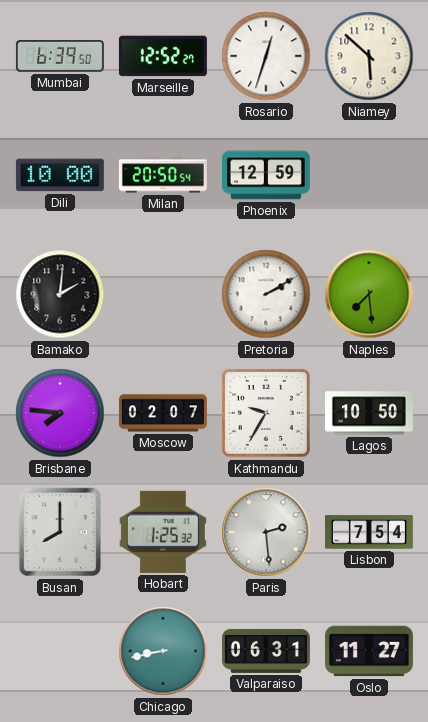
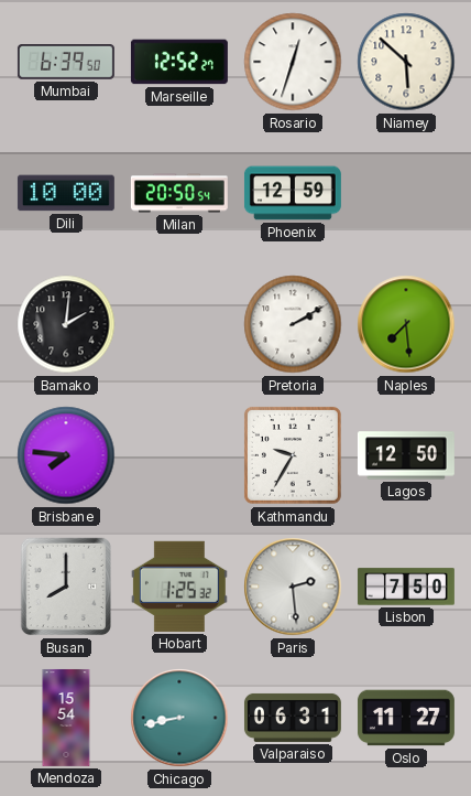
Moscow: 02:07 -> none (163, 413)
Lagos: 10:50 -> 12:50 (406, 455)
Lisbon: 7:54 -> 7:50 (406, 587)
Mendoza: none -> 15:54 (66, 718)
